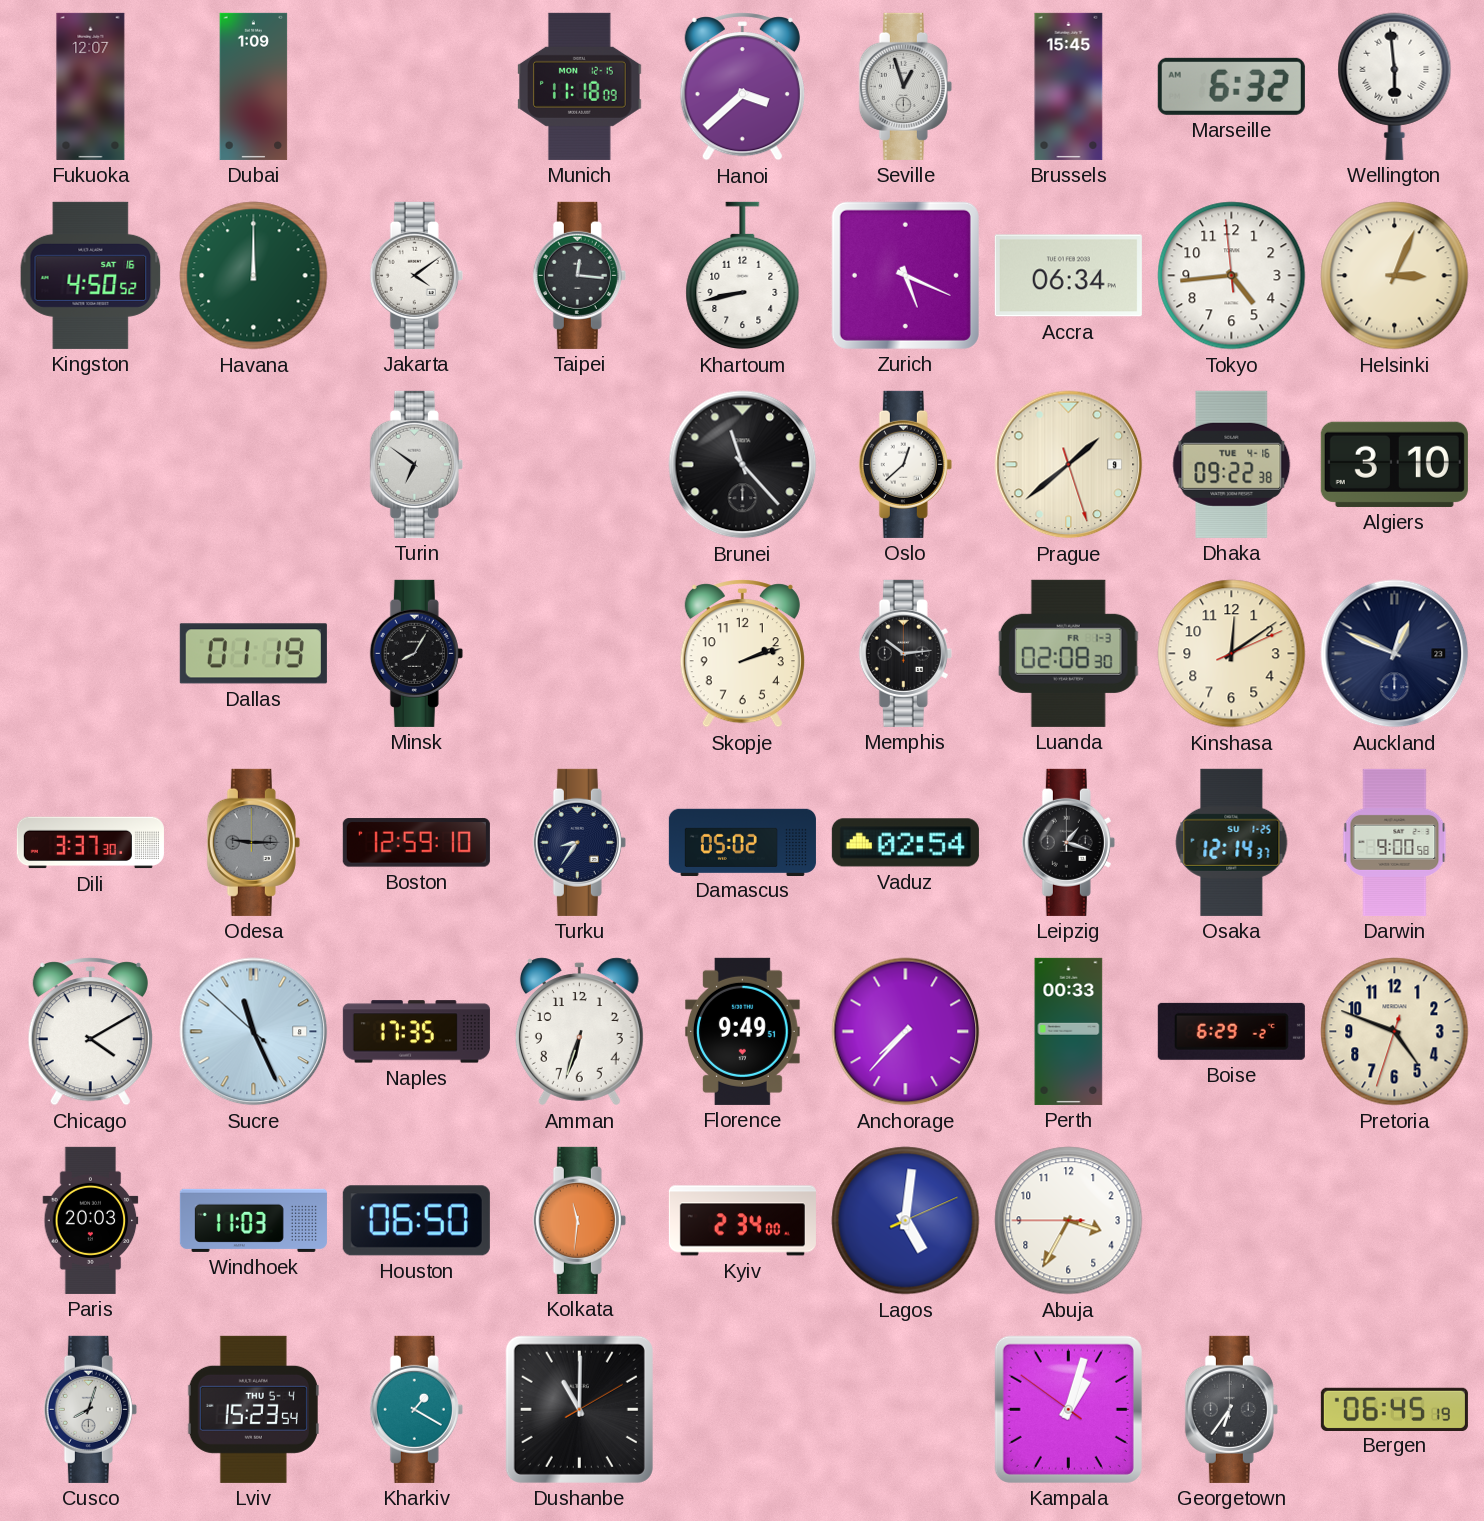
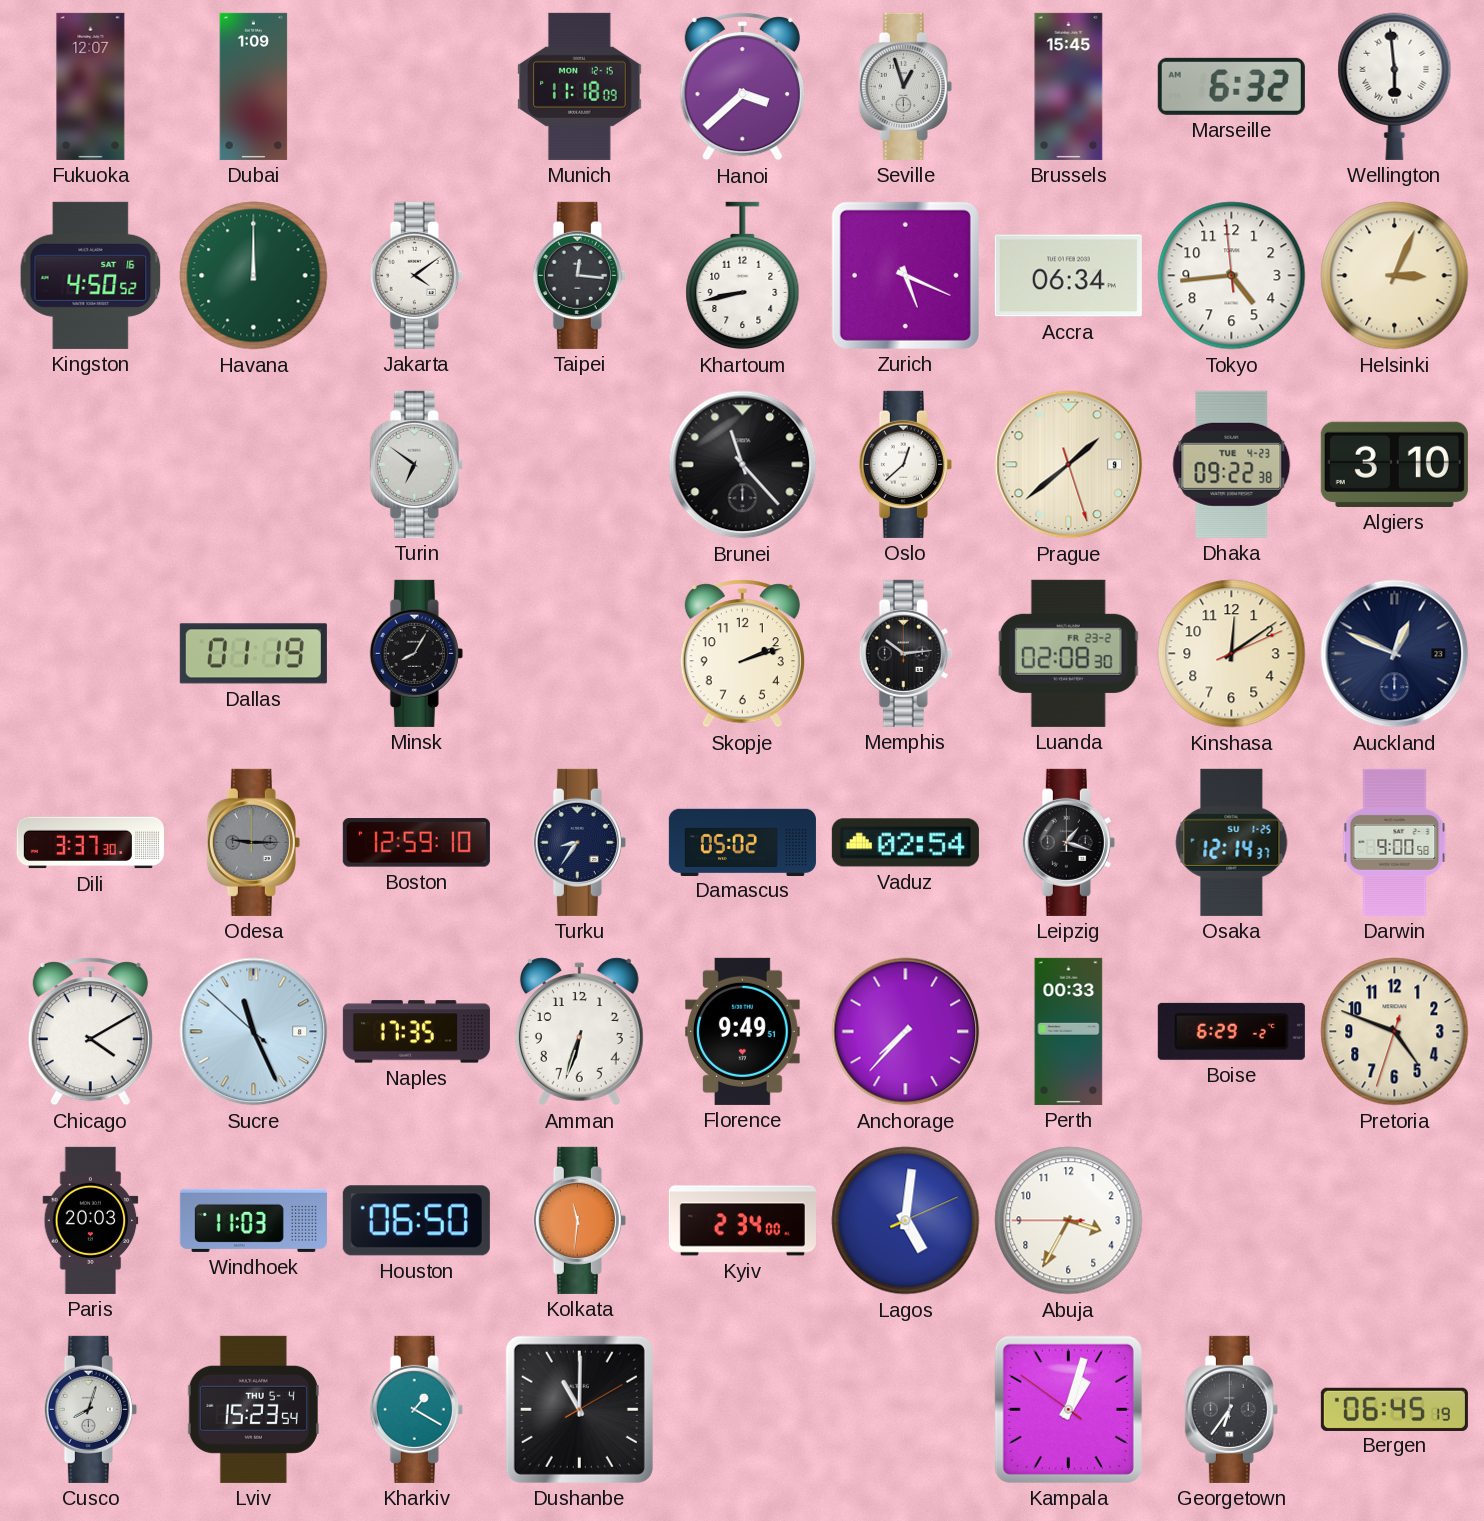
Dhaka date: TUE 4-16 -> TUE 4-23 (1232, 464)
Luanda date: FR 1-3 -> FR 23-2 (1068, 653)
